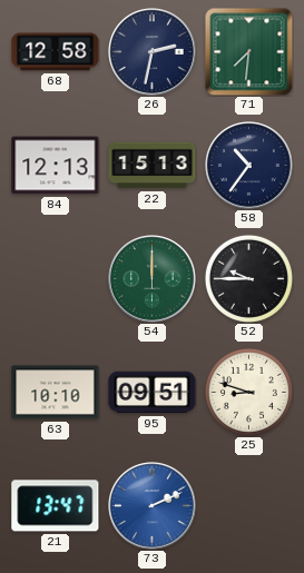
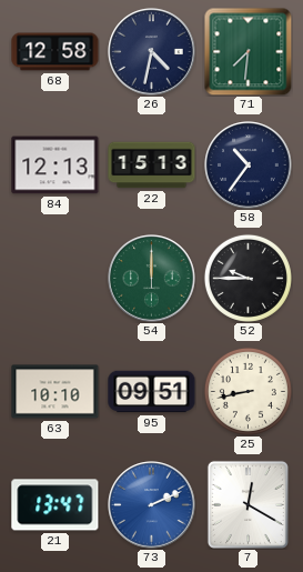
26: 2:32 -> 4:32 (152, 52)
25: 8:48 -> 8:43 (248, 391)
7: none -> 12:20 (248, 504)
